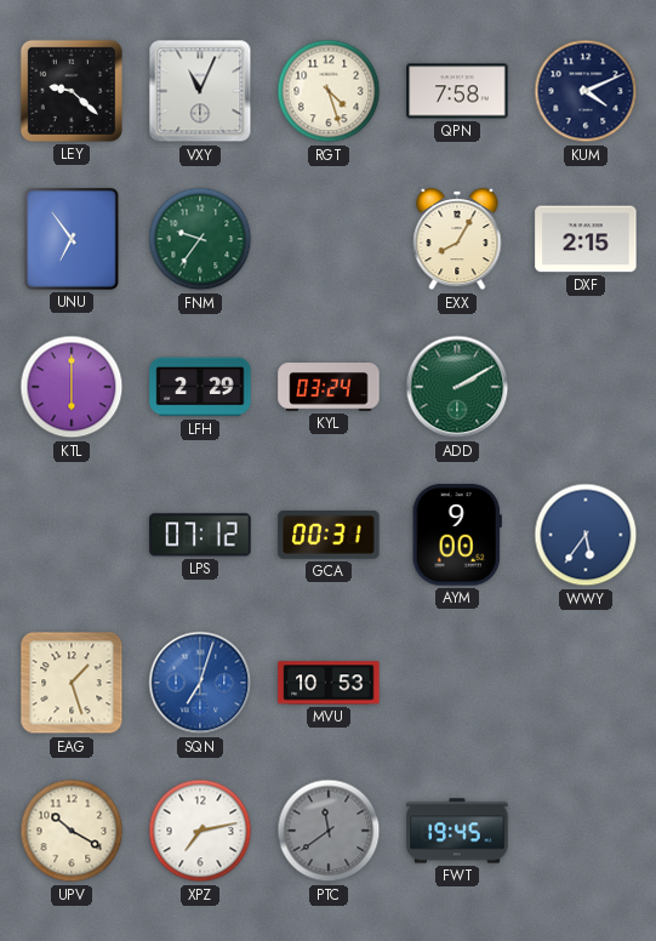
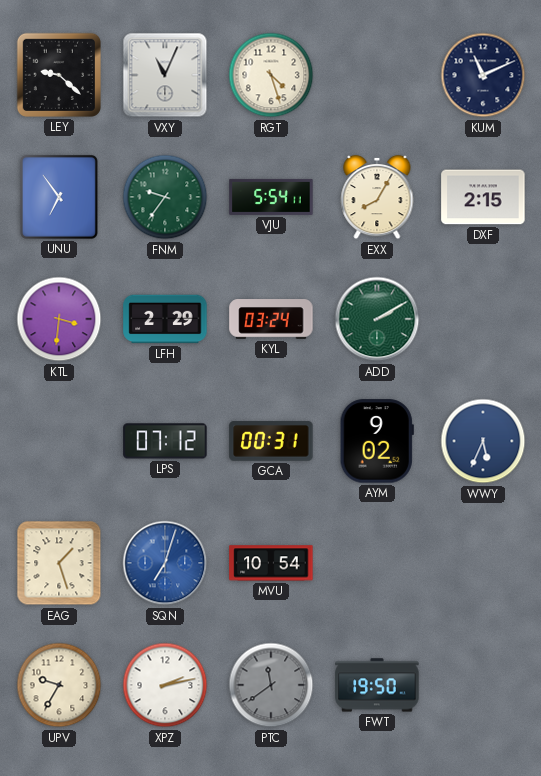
QPN: 7:58 -> none (457, 91)
KUM: 4:11 -> 11:11 (483, 75)
VJU: none -> 5:54 (271, 197)
KTL: 6:00 -> 3:31 (59, 319)
AYM: 9:00 -> 9:02 (377, 441)
WWY: 5:36 -> 5:34 (483, 441)
MVU: 10:53 -> 10:54 (271, 563)
UPV: 10:20 -> 9:35 (59, 685)
XPZ: 7:13 -> 2:13 (165, 685)
FWT: 19:45 -> 19:50 (377, 685)
